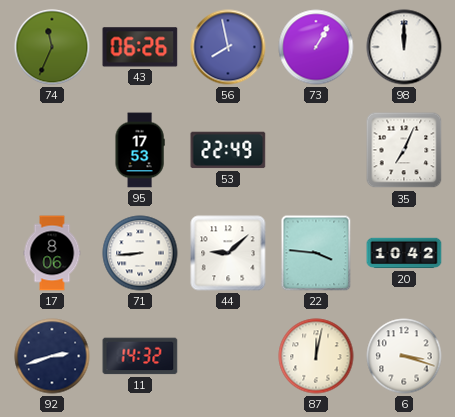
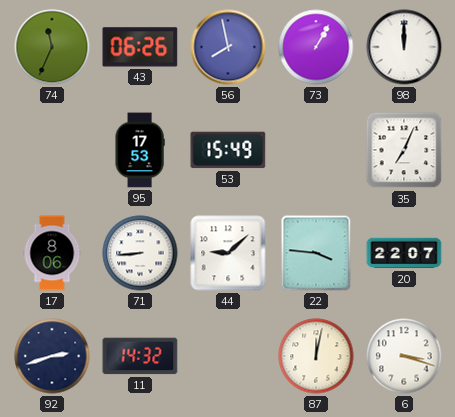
53: 22:49 -> 15:49 (228, 150)
20: 10:42 -> 22:07 (404, 253)
